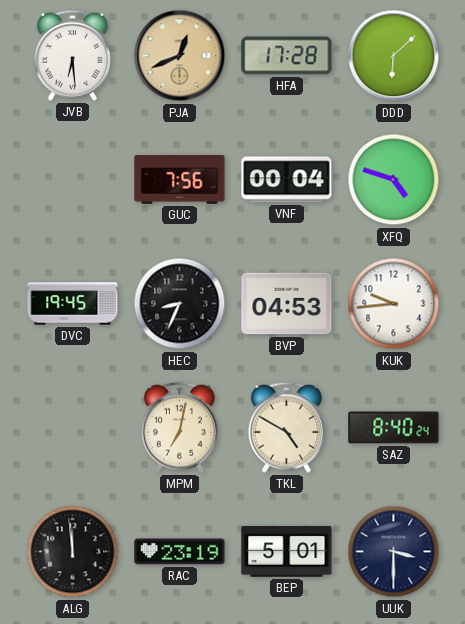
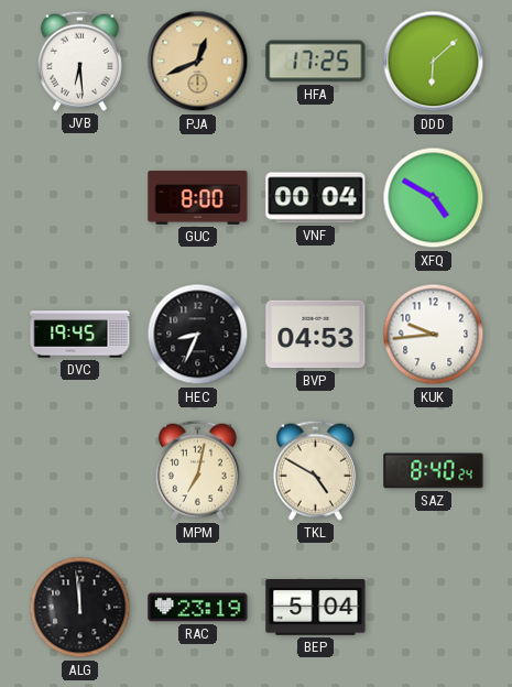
HFA: 17:28 -> 17:25 (316, 62)
GUC: 7:56 -> 8:00 (198, 198)
XFQ: 4:48 -> 4:50 (434, 198)
BEP: 5:01 -> 5:04 (316, 608)
UUK: 3:30 -> none (394, 552)
